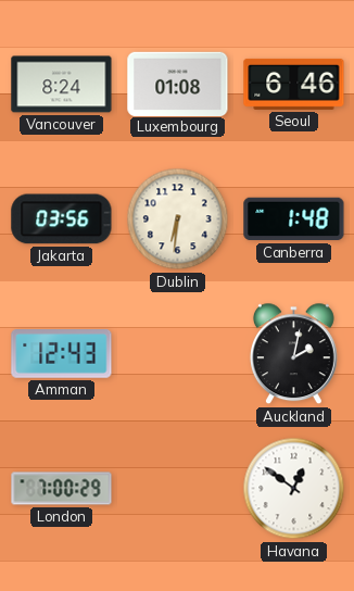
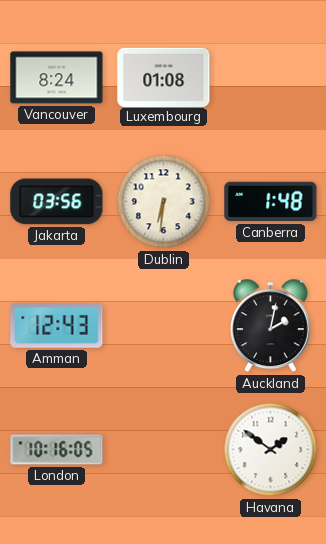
Seoul: 6:46 -> none (294, 84)
London: 7:00 -> 10:16 (57, 450)
Havana: 12:51 -> 1:51 (271, 450)
